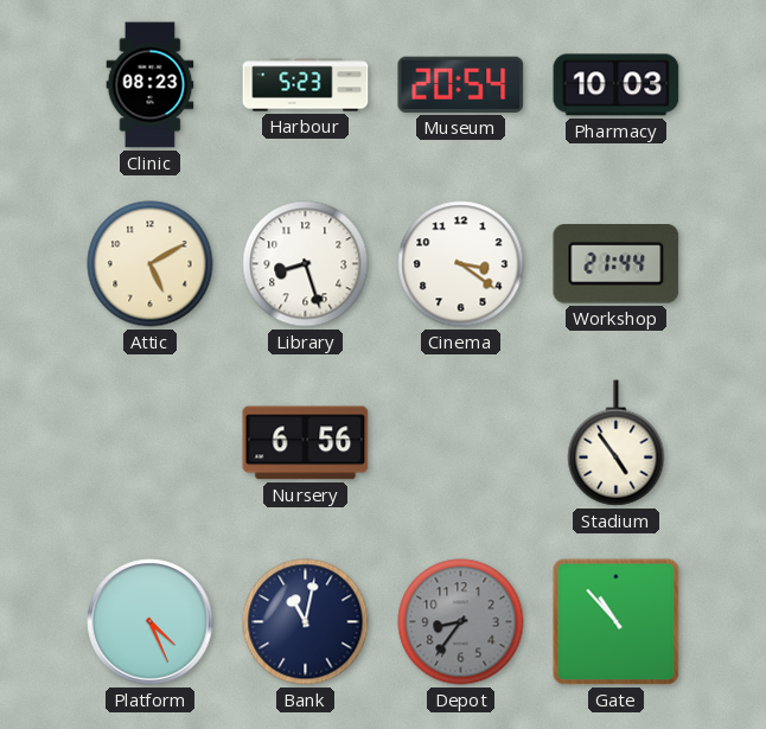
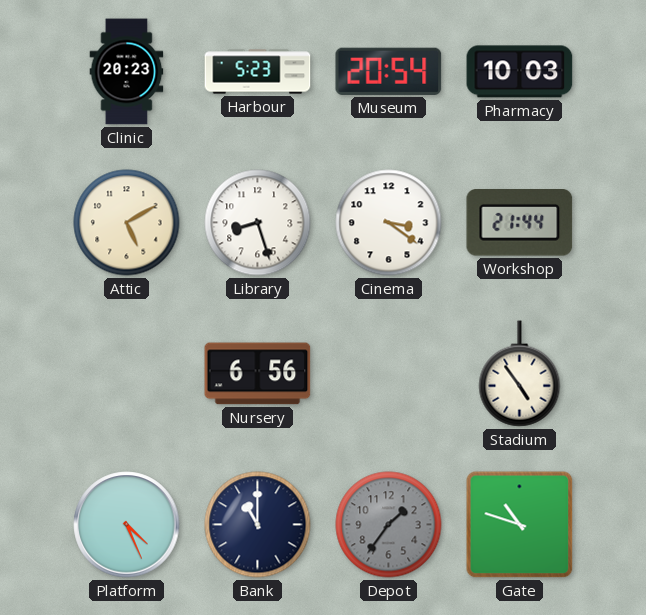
Clinic: 08:23 -> 20:23 (127, 72)
Bank: 11:02 -> 11:00 (258, 525)
Depot: 8:36 -> 1:36 (389, 525)
Gate: 10:53 -> 10:48 (520, 525)
